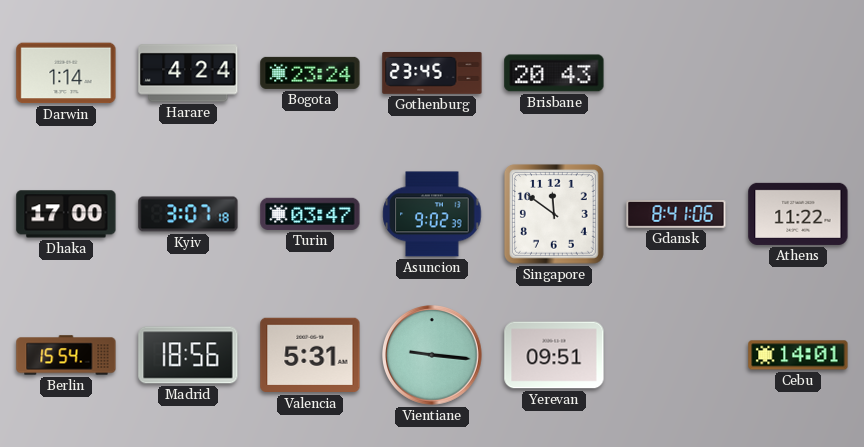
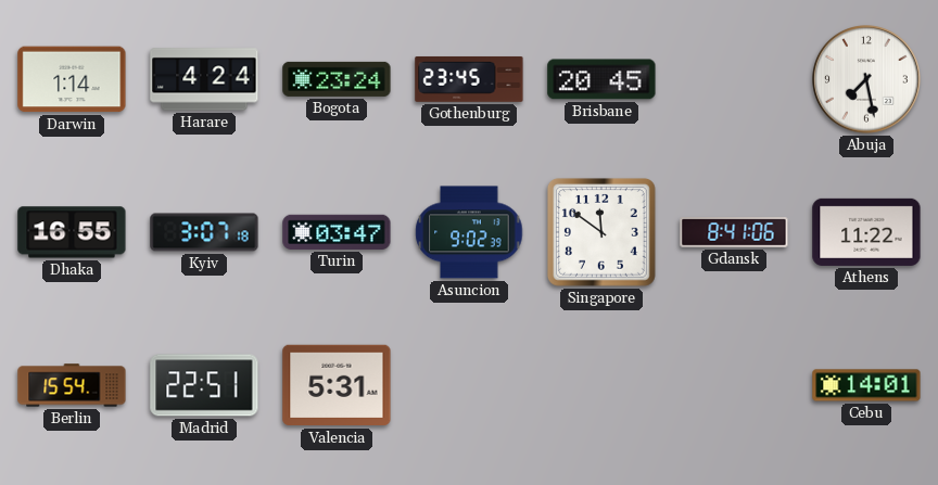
Brisbane: 20:43 -> 20:45 (601, 79)
Abuja: none -> 7:28 (867, 80)
Dhaka: 17:00 -> 16:55 (72, 232)
Madrid: 18:56 -> 22:51 (204, 385)
Vientiane: 9:16 -> none (433, 356)
Yerevan: 09:51 -> none (554, 355)
